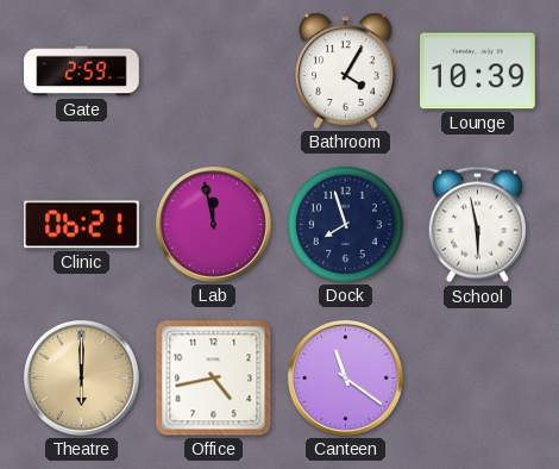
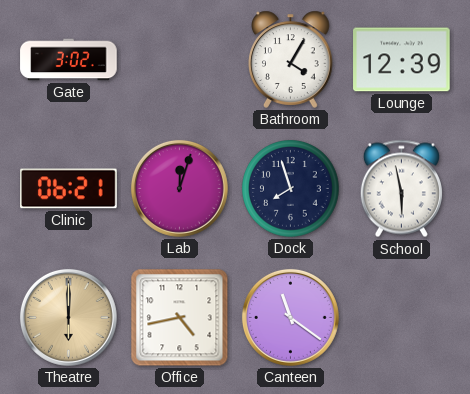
Gate: 2:59 -> 3:02 (69, 60)
Lounge: 10:39 -> 12:39 (402, 60)
Lab: 11:58 -> 12:03 (179, 188)
